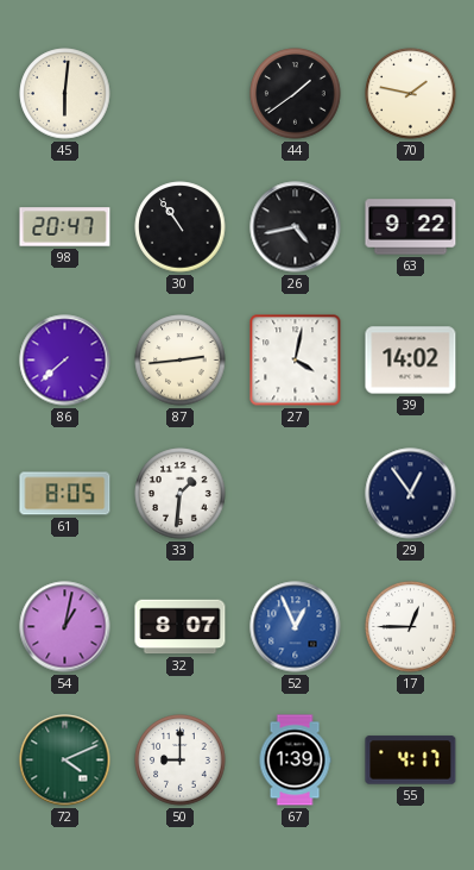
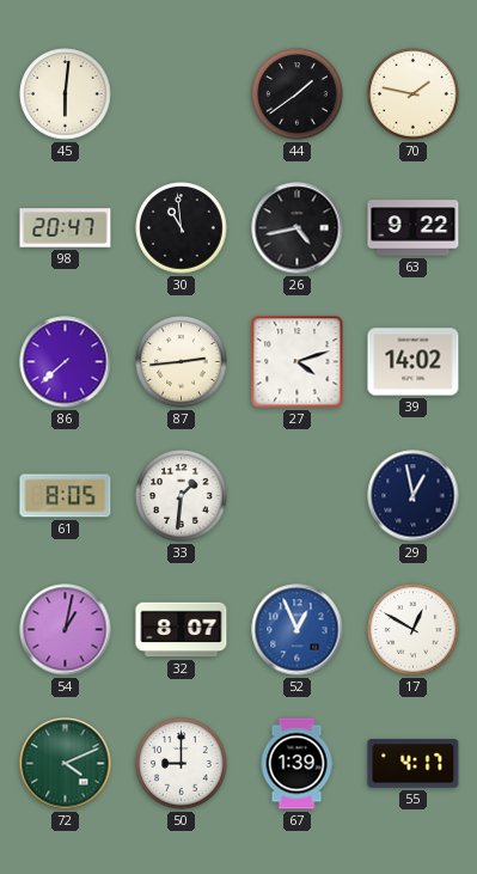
30: 10:54 -> 10:59 (182, 228)
27: 4:02 -> 4:12 (298, 362)
29: 12:54 -> 12:58 (414, 496)
17: 12:45 -> 12:50 (414, 630)
